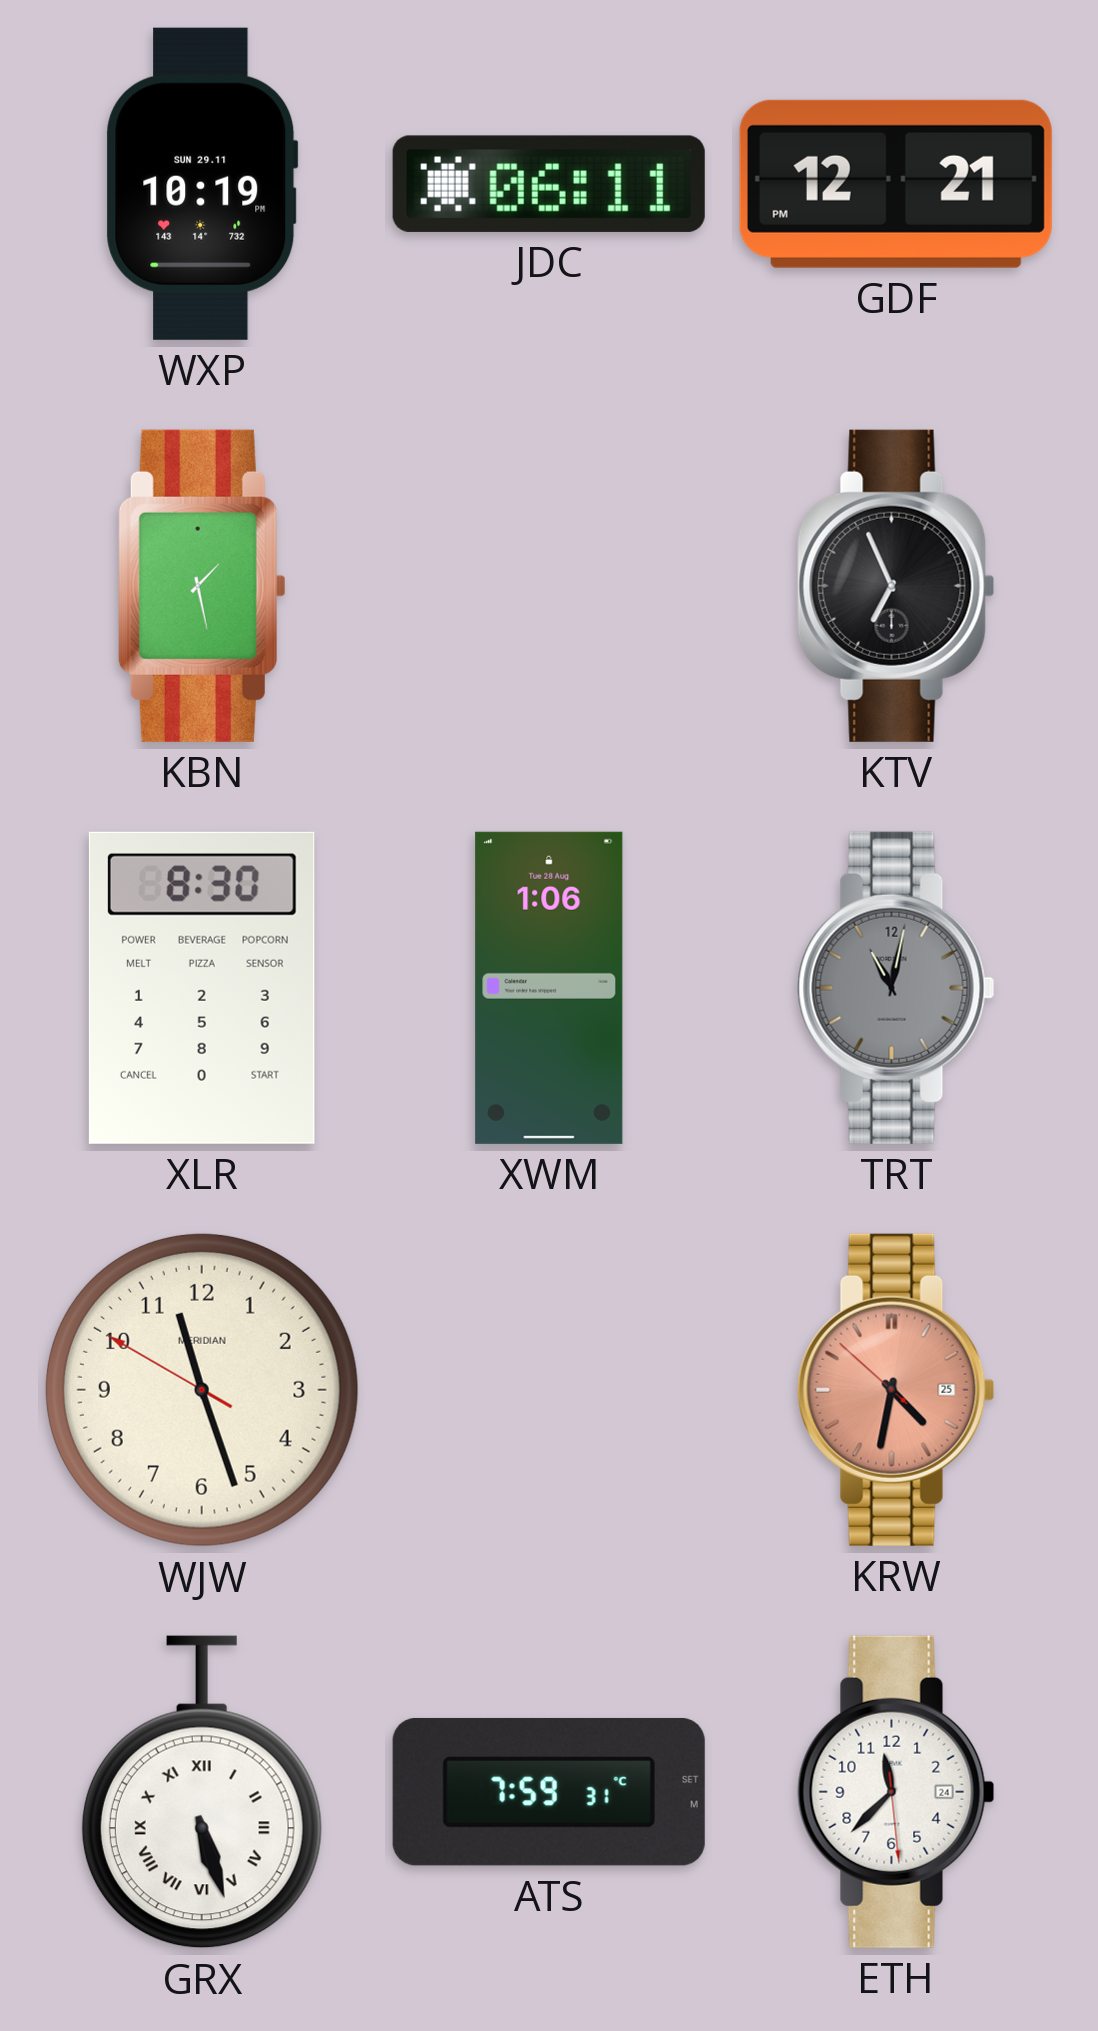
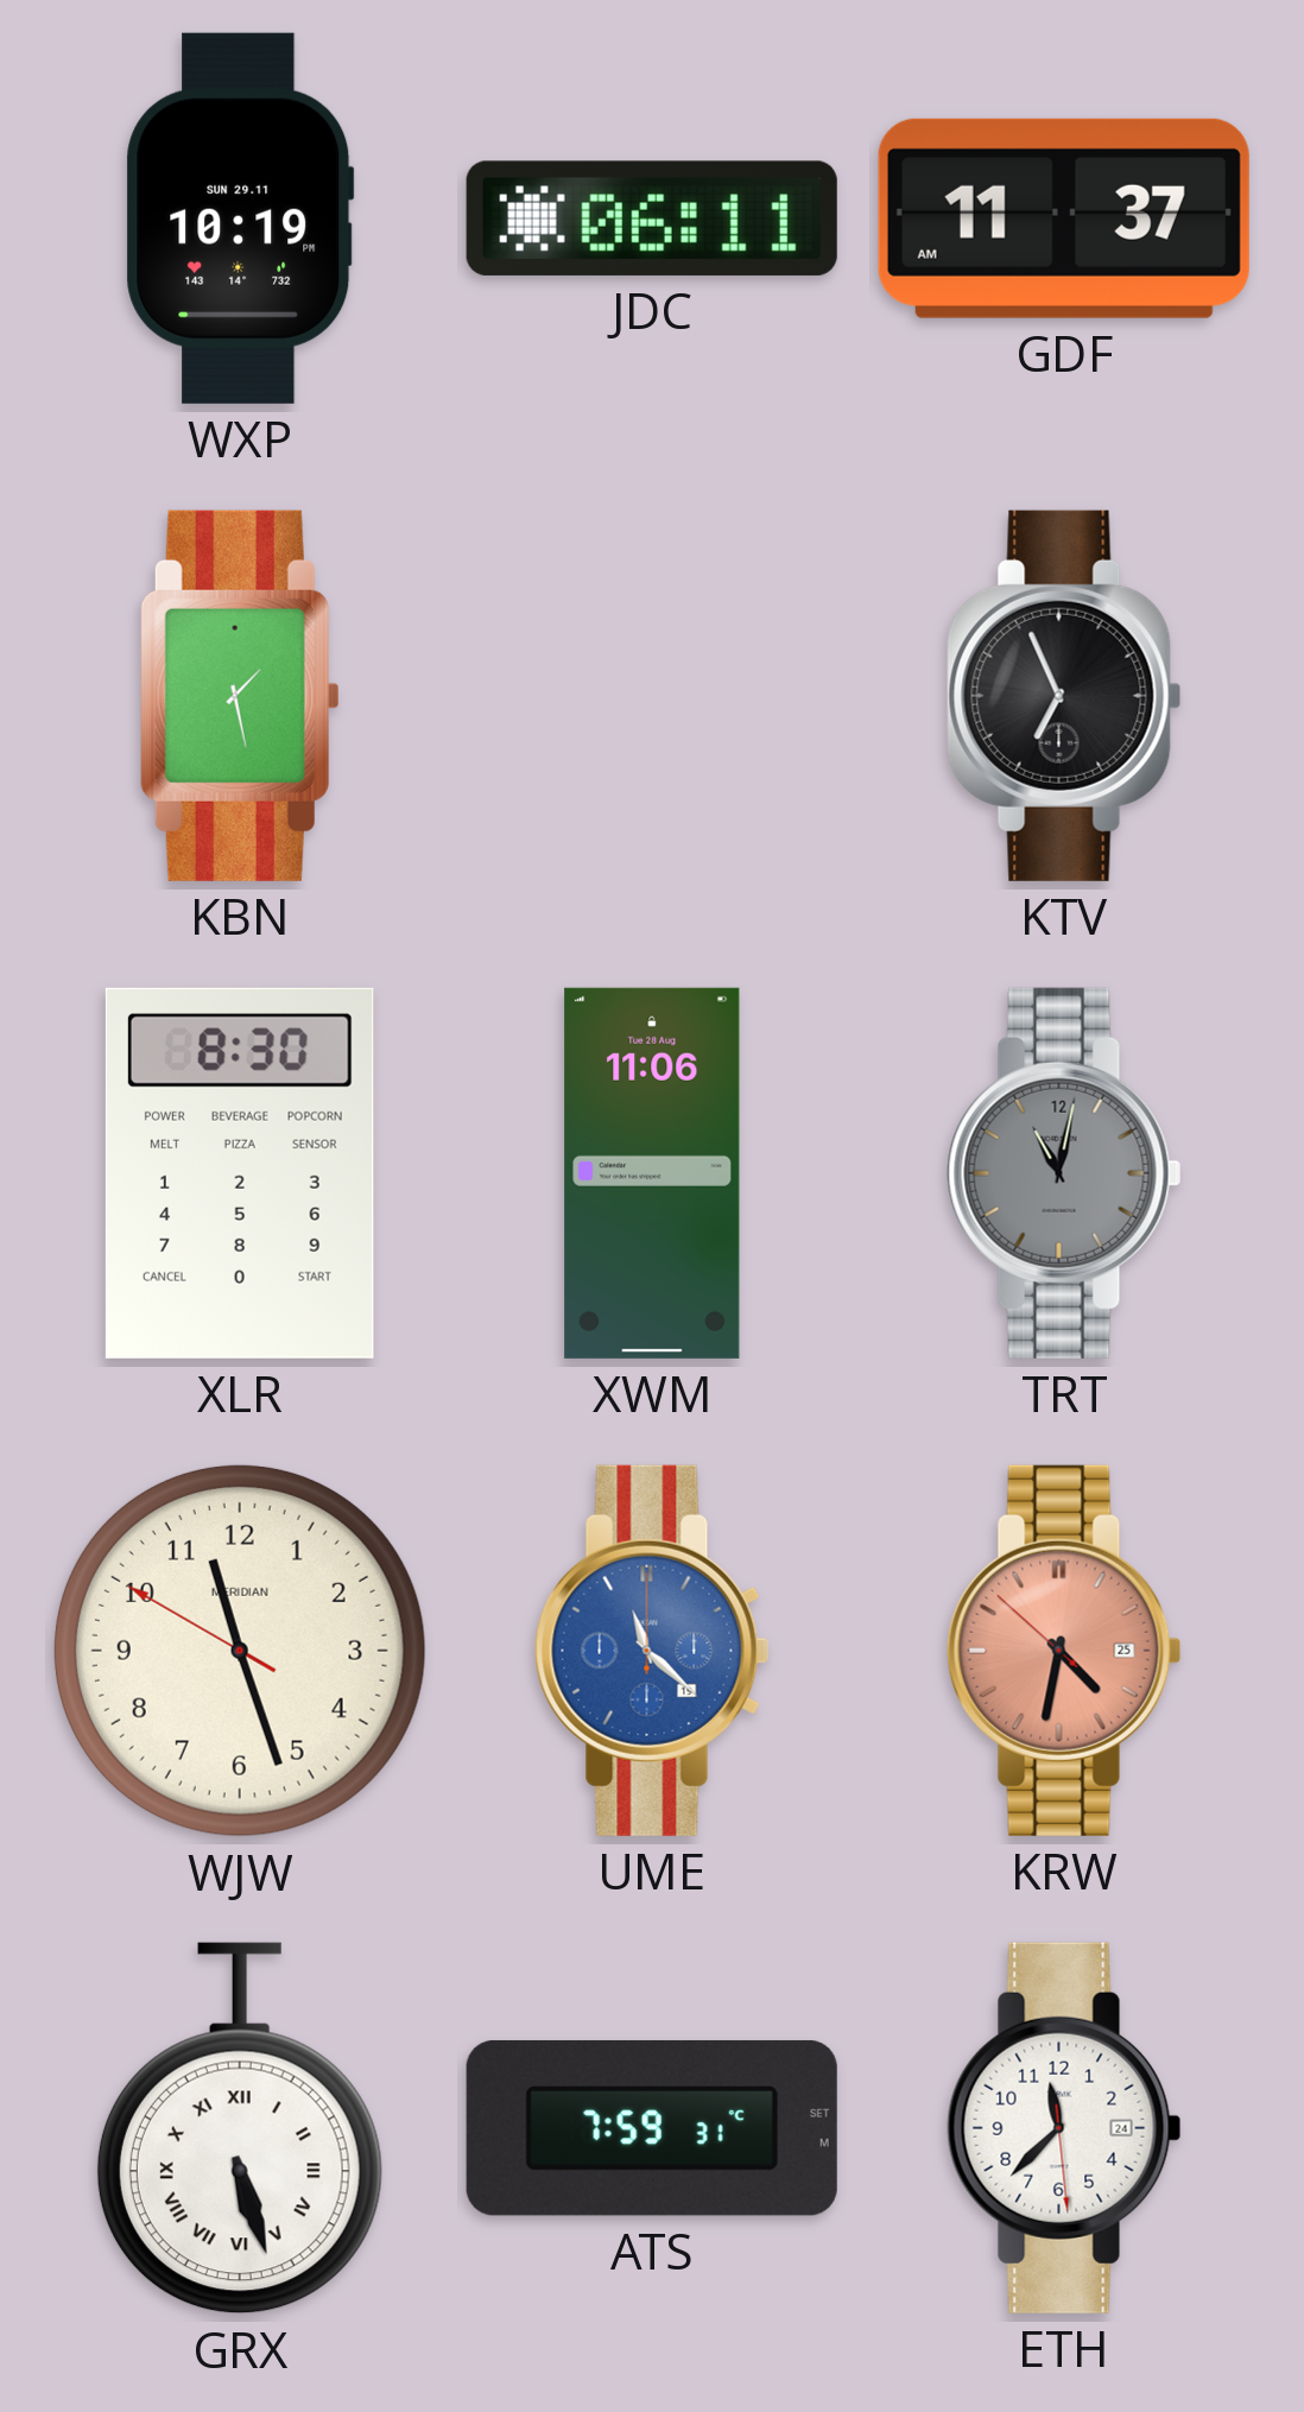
GDF: 12:21 -> 11:37 (1064, 219)
XWM: 1:06 -> 11:06 (652, 1173)
UME: none -> 11:22 (652, 1651)
